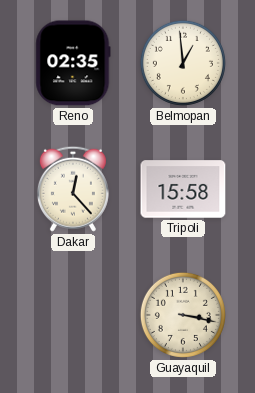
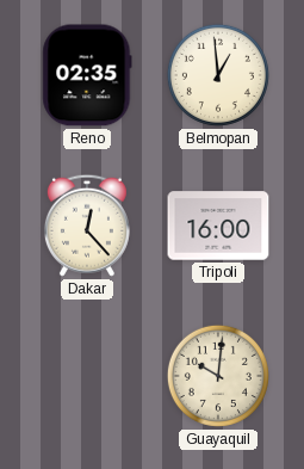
Tripoli: 15:58 -> 16:00 (218, 226)
Guayaquil: 3:17 -> 10:01 (218, 376)
